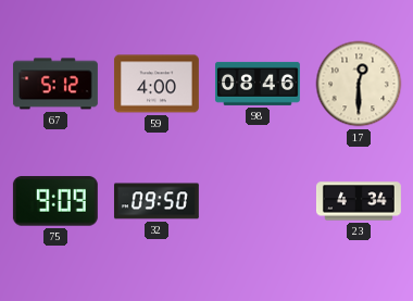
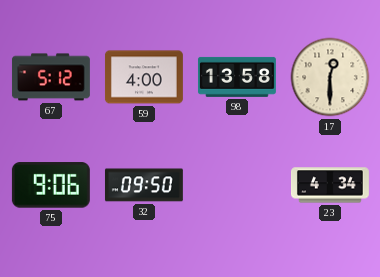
98: 08:46 -> 13:58 (237, 77)
75: 9:09 -> 9:06 (51, 185)
